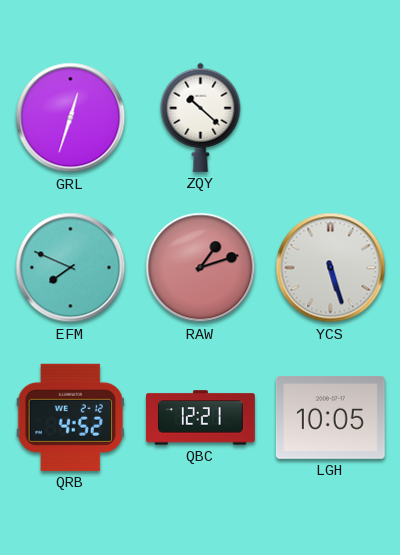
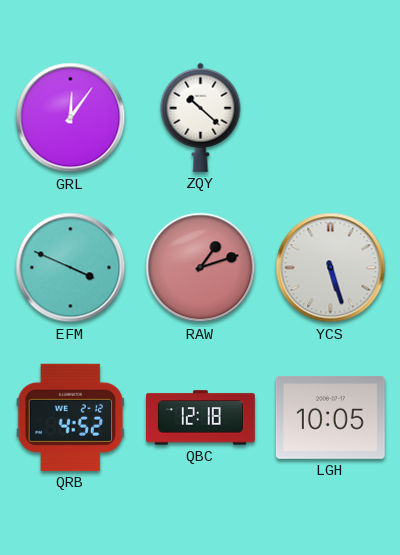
GRL: 12:33 -> 12:06 (71, 118)
EFM: 7:49 -> 3:49 (71, 268)
QBC: 12:21 -> 12:18 (201, 418)
